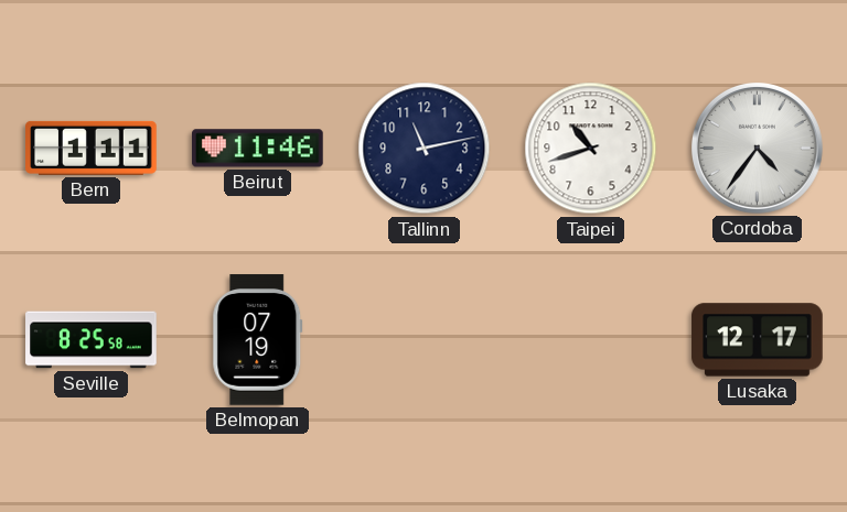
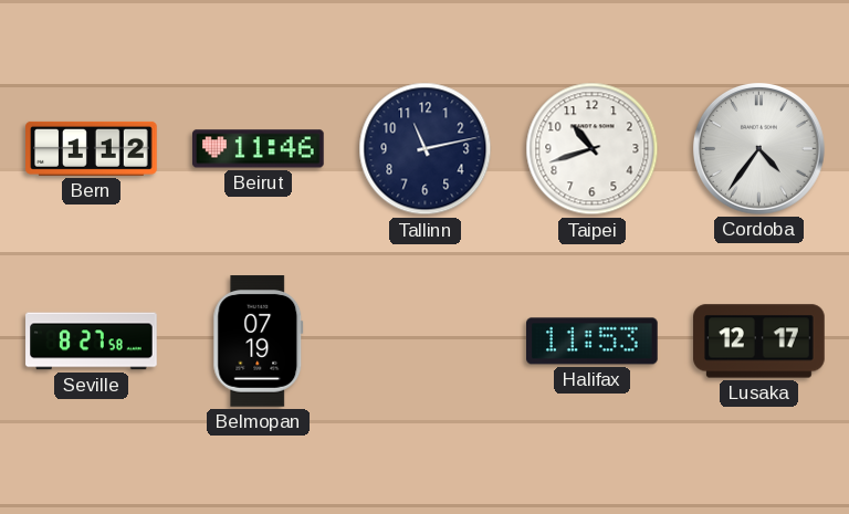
Bern: 1:11 -> 1:12 (92, 148)
Seville: 8:25 -> 8:27 (92, 342)
Halifax: none -> 11:53 (593, 342)
